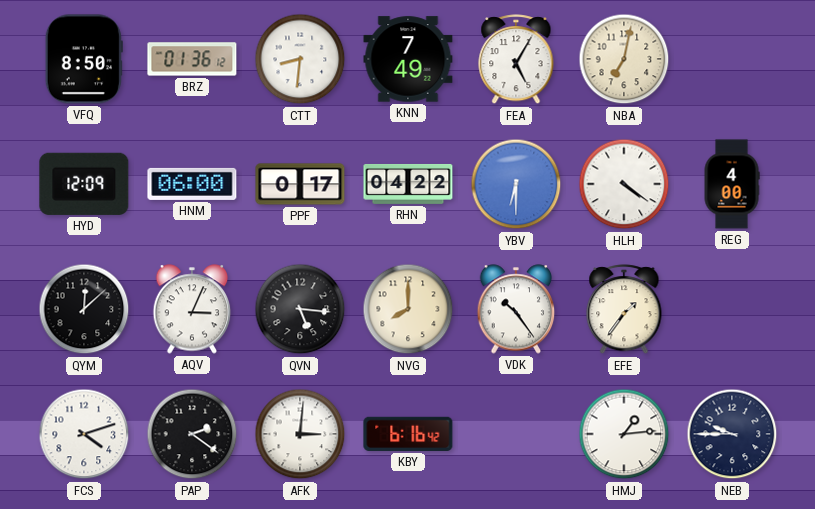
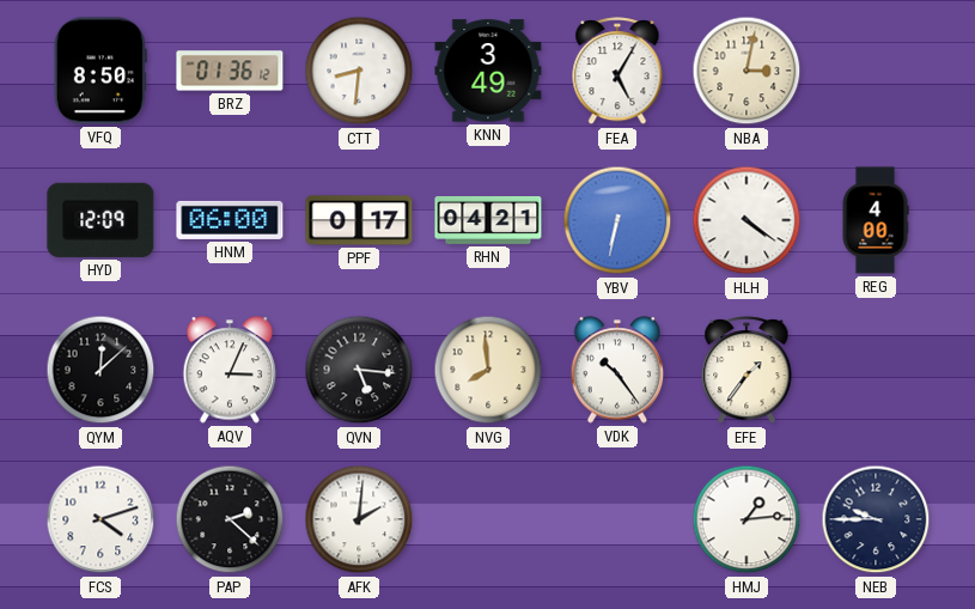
KNN: 7:49 -> 3:49 (488, 71)
NBA: 7:02 -> 3:02 (747, 71)
RHN: 04:22 -> 04:21 (488, 220)
YBV: 6:30 -> 6:32 (617, 220)
NVG: 8:00 -> 7:59 (488, 370)
PAP: 2:21 -> 2:22 (230, 519)
AFK: 3:01 -> 2:01 (359, 519)
KBY: 6:16 -> none (408, 434)
